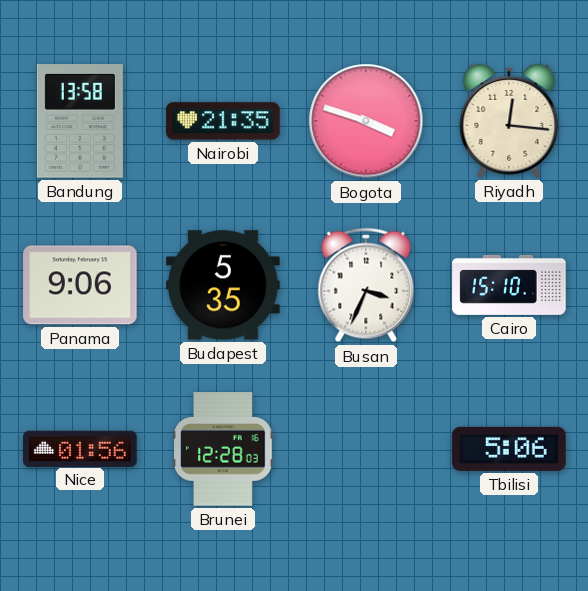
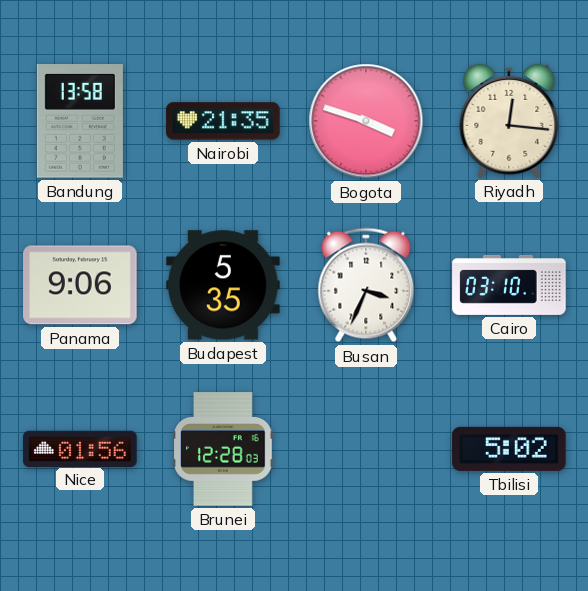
Cairo: 15:10 -> 03:10 (509, 285)
Tbilisi: 5:06 -> 5:02 (509, 449)
